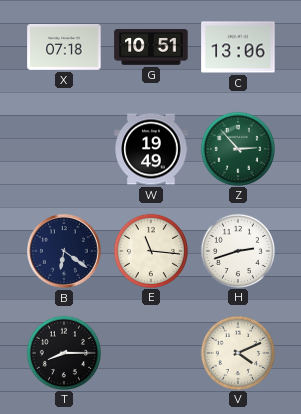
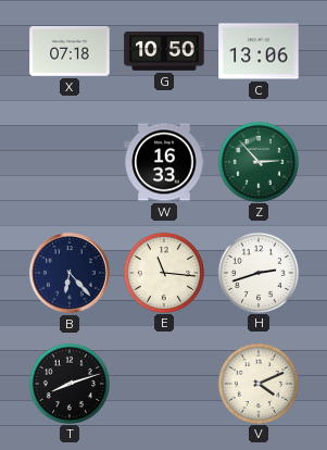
G: 10:51 -> 10:50 (164, 51)
W: 19:49 -> 16:33 (164, 162)
B: 6:21 -> 6:23 (71, 274)
T: 8:15 -> 8:12 (68, 383)
